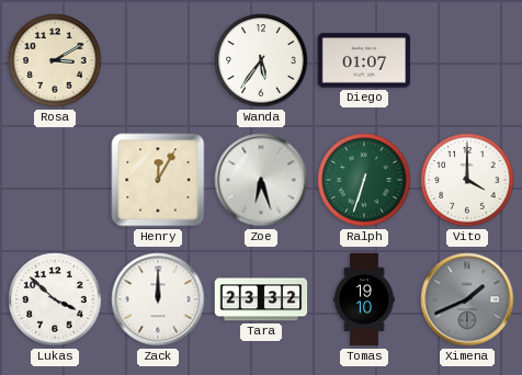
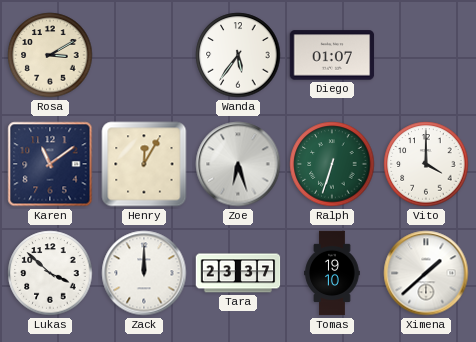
Karen: none -> 11:09 (50, 164)
Tara: 23:32 -> 23:37 (238, 273)
Ximena: 1:41 -> 1:38 (426, 273)
Ximena dial: grey -> white (426, 273)
